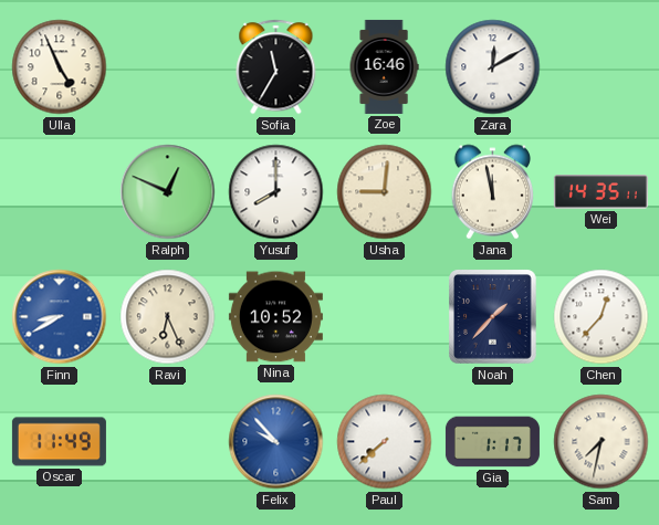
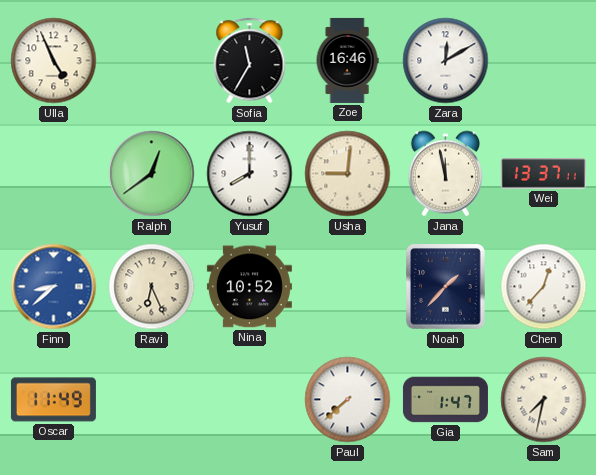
Ralph: 12:49 -> 12:39 (152, 174)
Wei: 14:35 -> 13:37 (543, 174)
Finn: 8:40 -> 8:38 (54, 287)
Felix: 9:53 -> none (276, 442)
Gia: 1:17 -> 1:47 (445, 400)
